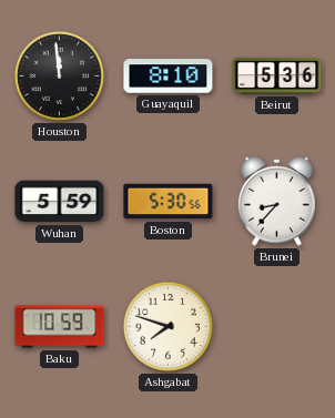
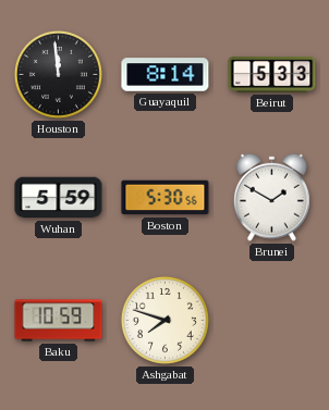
Guayaquil: 8:10 -> 8:14 (166, 75)
Beirut: 5:36 -> 5:33 (272, 74)
Brunei: 8:37 -> 1:50 (272, 197)
